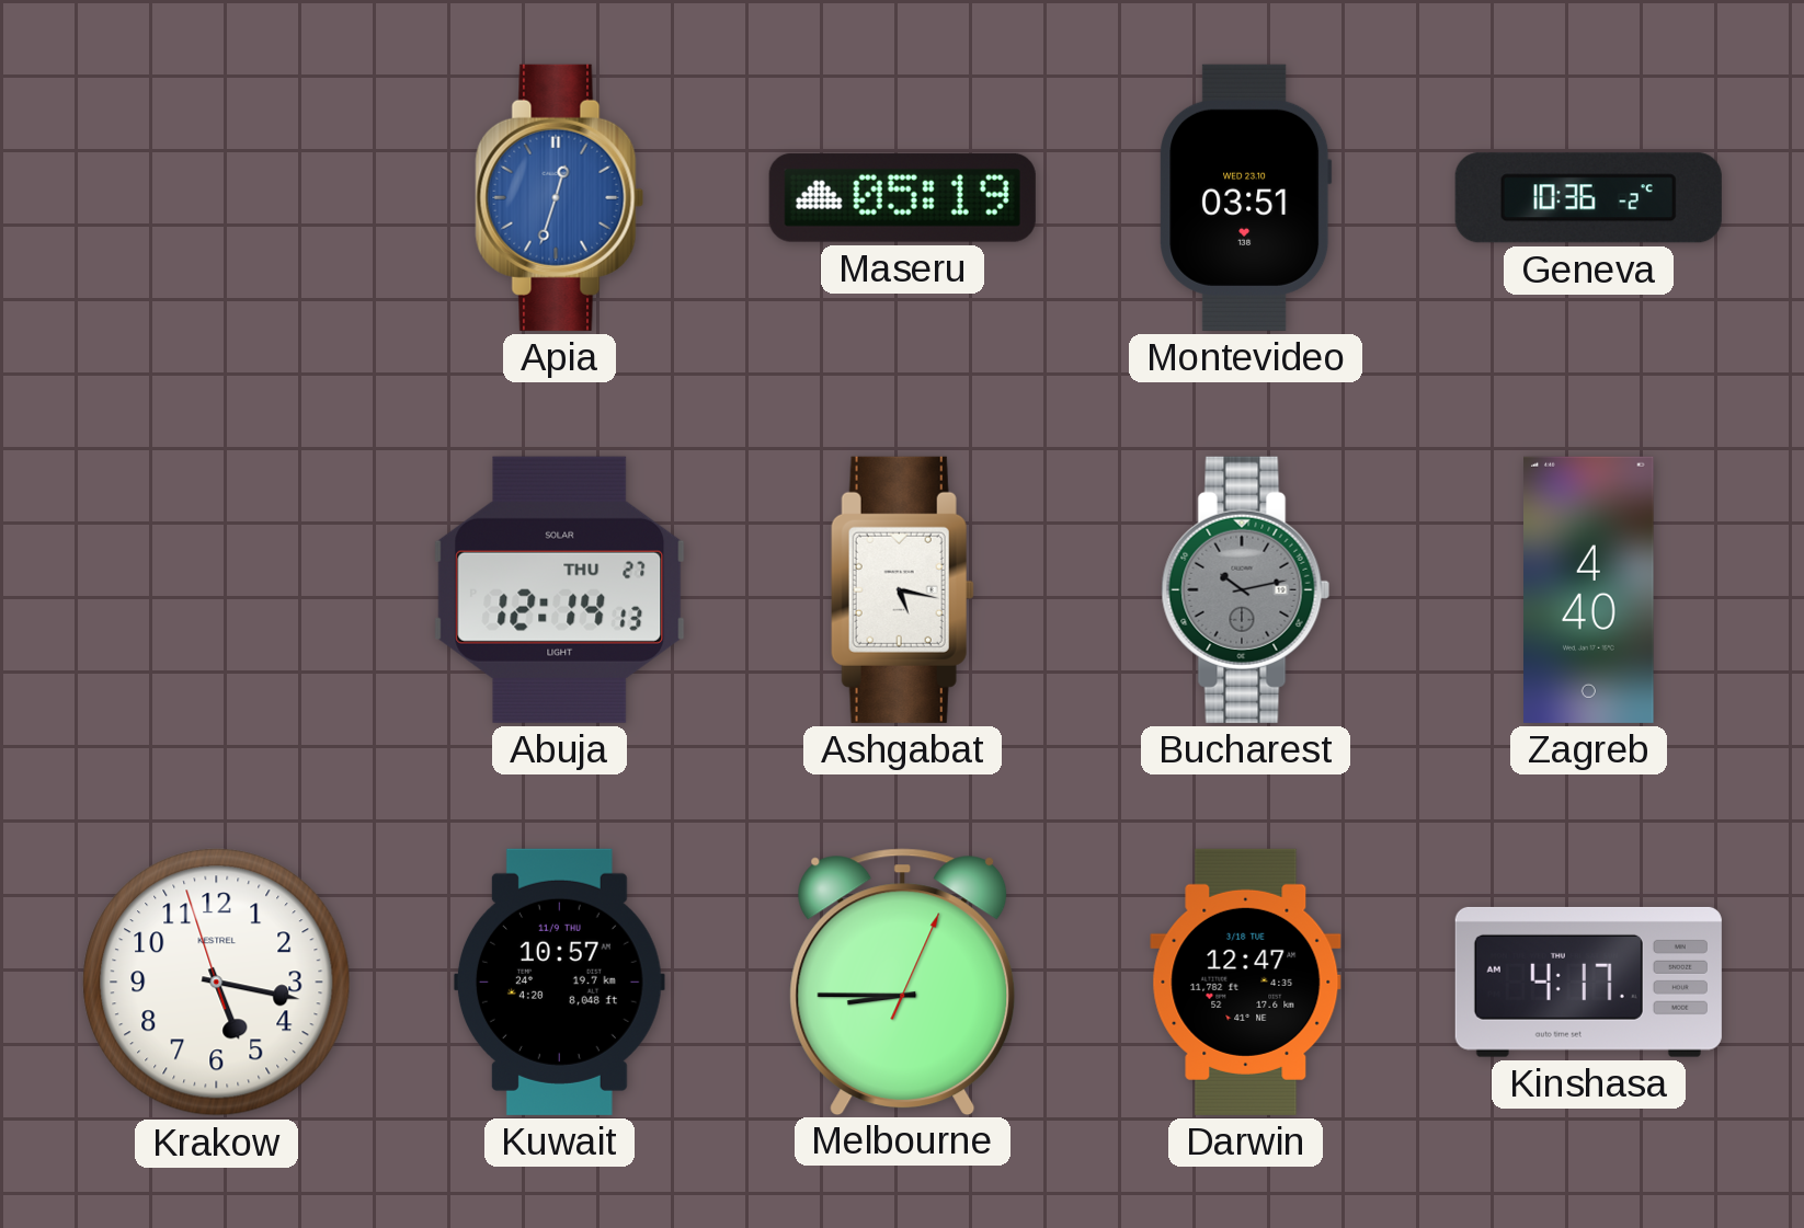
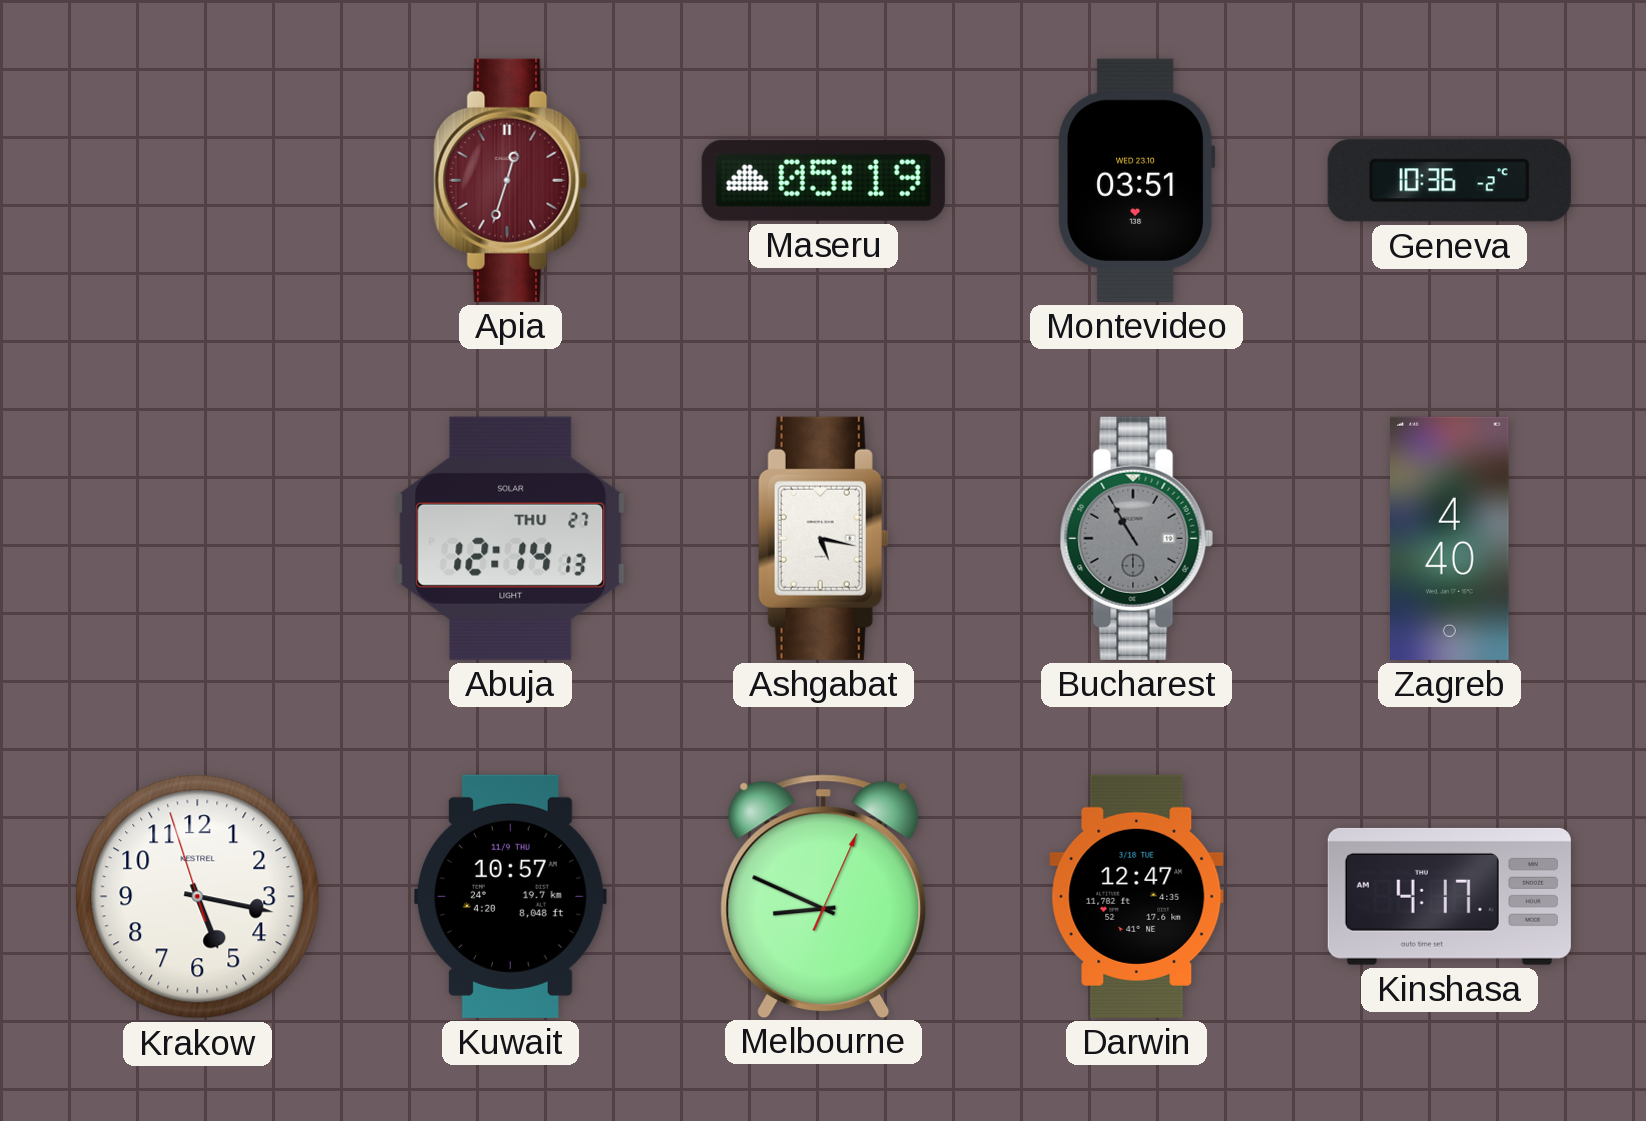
Apia dial: blue -> burgundy (511, 180)
Bucharest: 10:13 -> 10:55 (1137, 538)
Melbourne: 8:45 -> 8:49 (824, 896)
